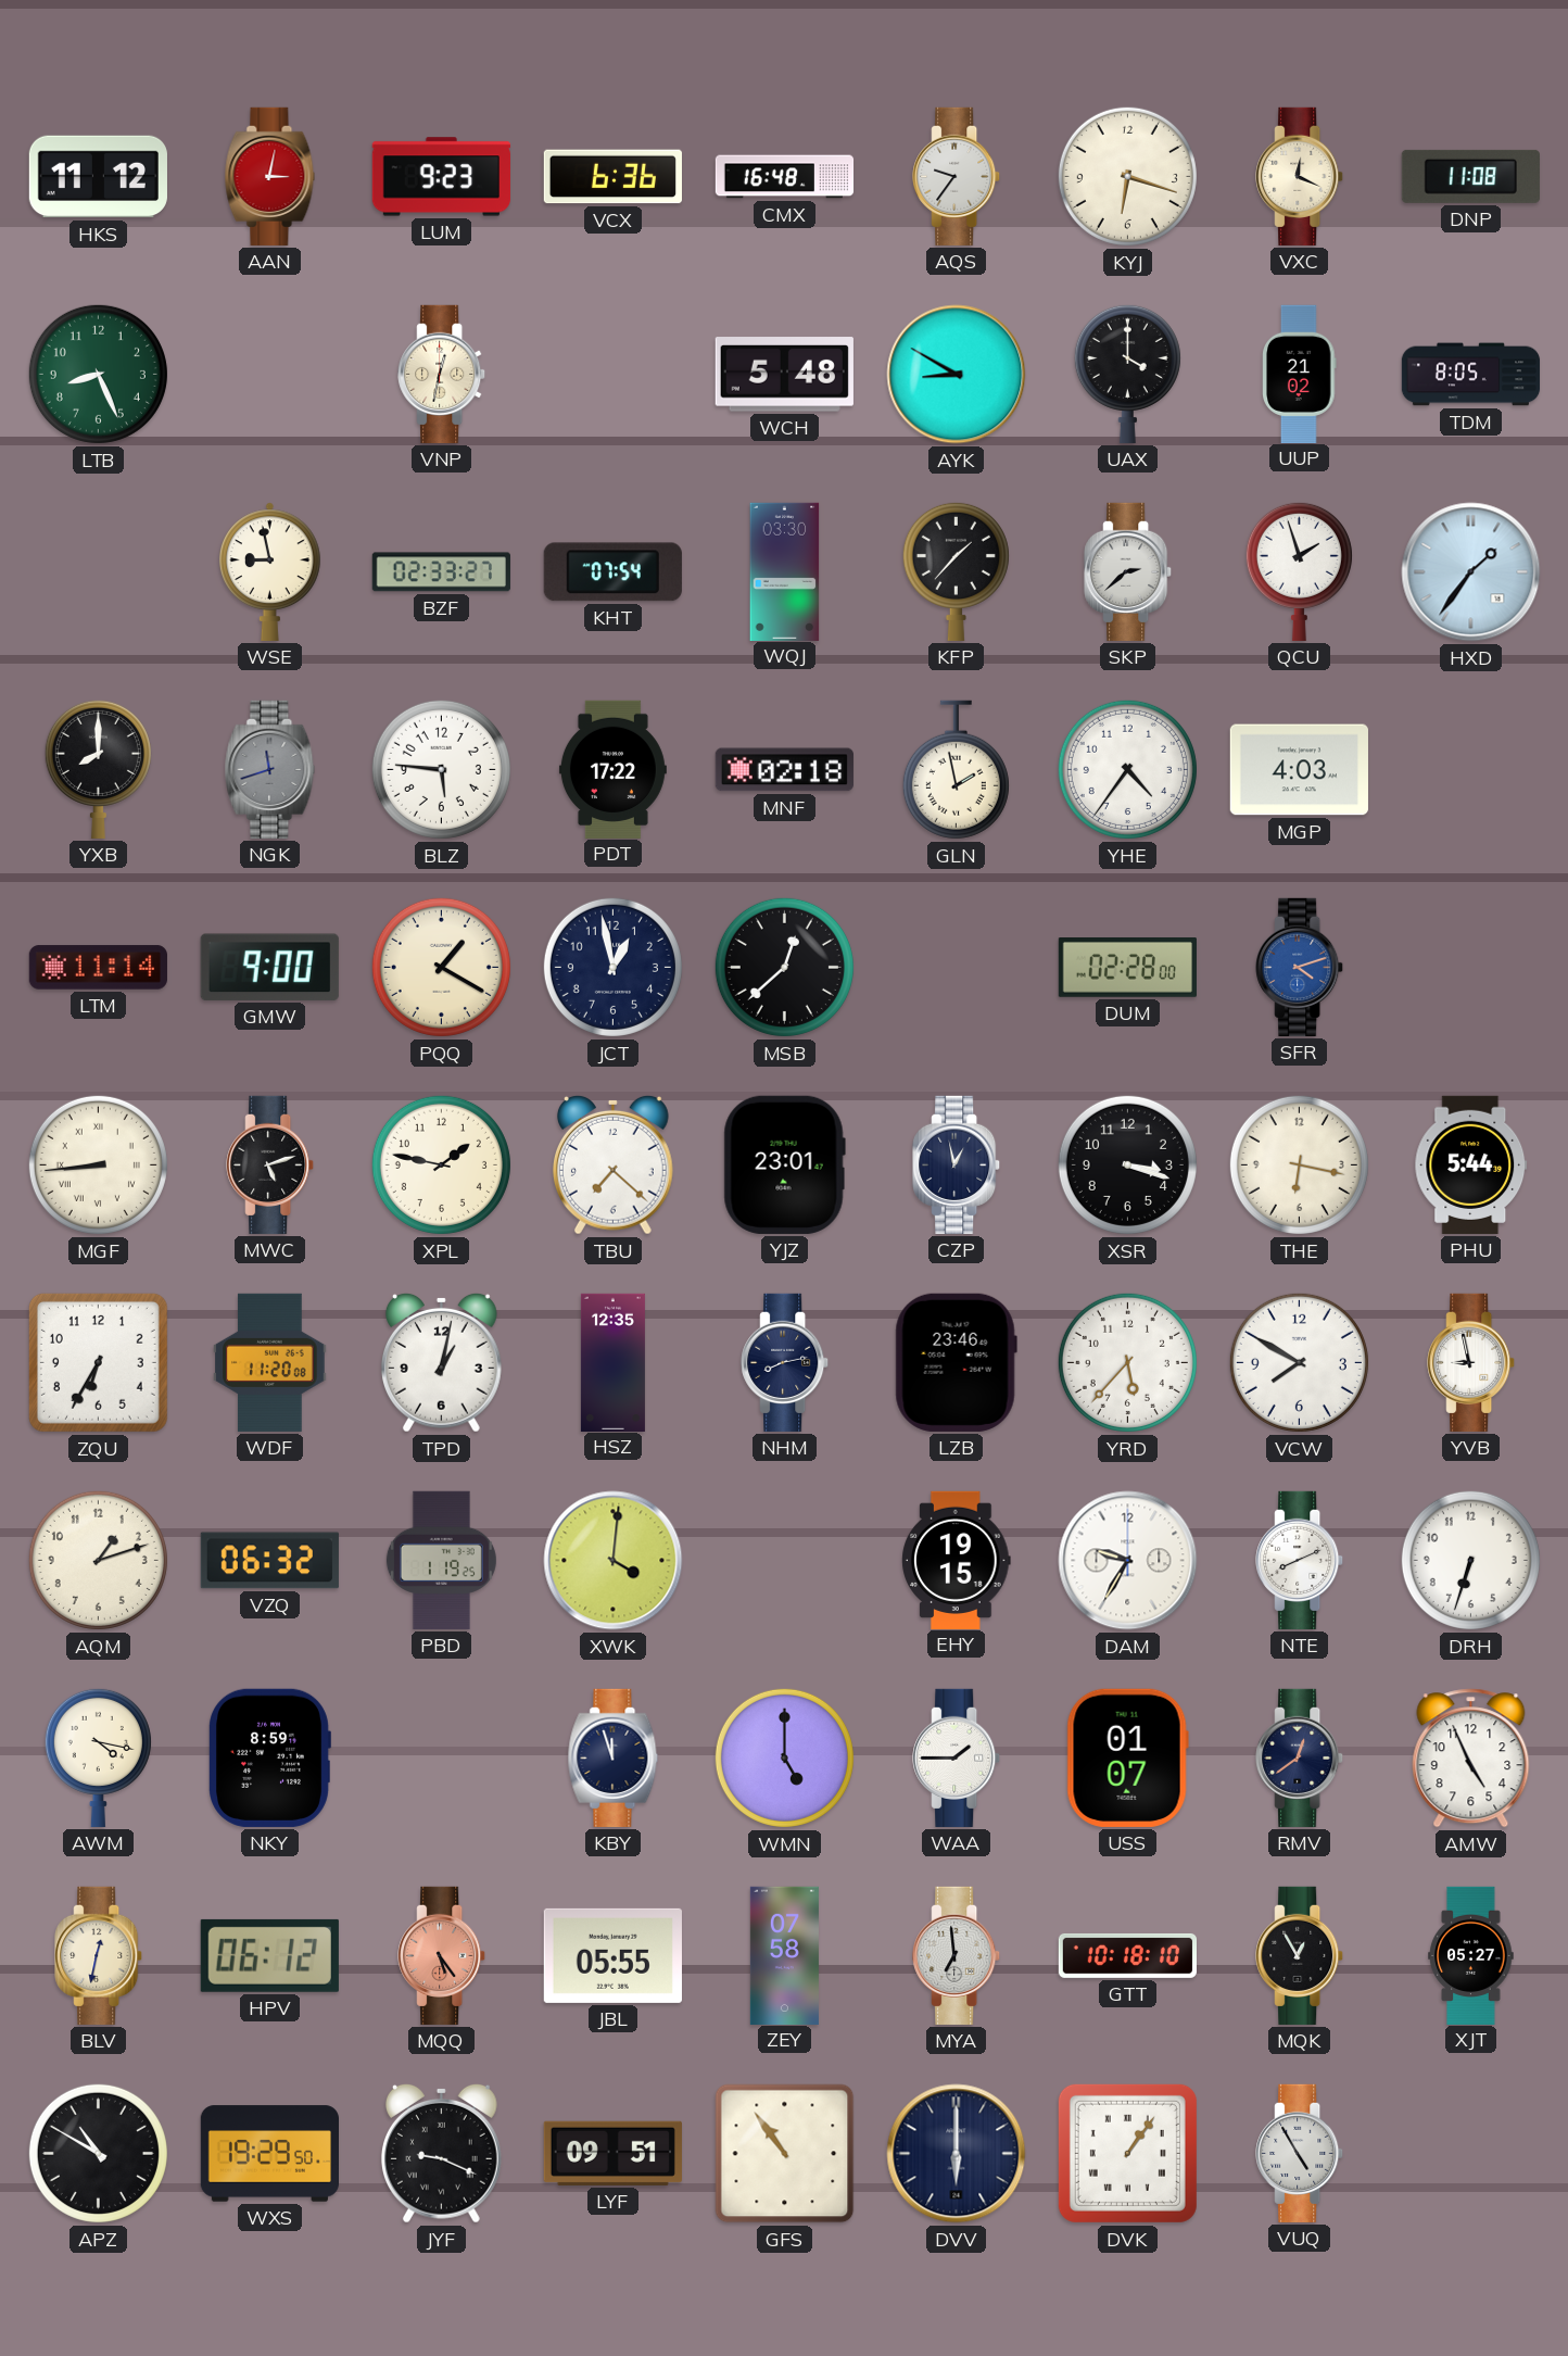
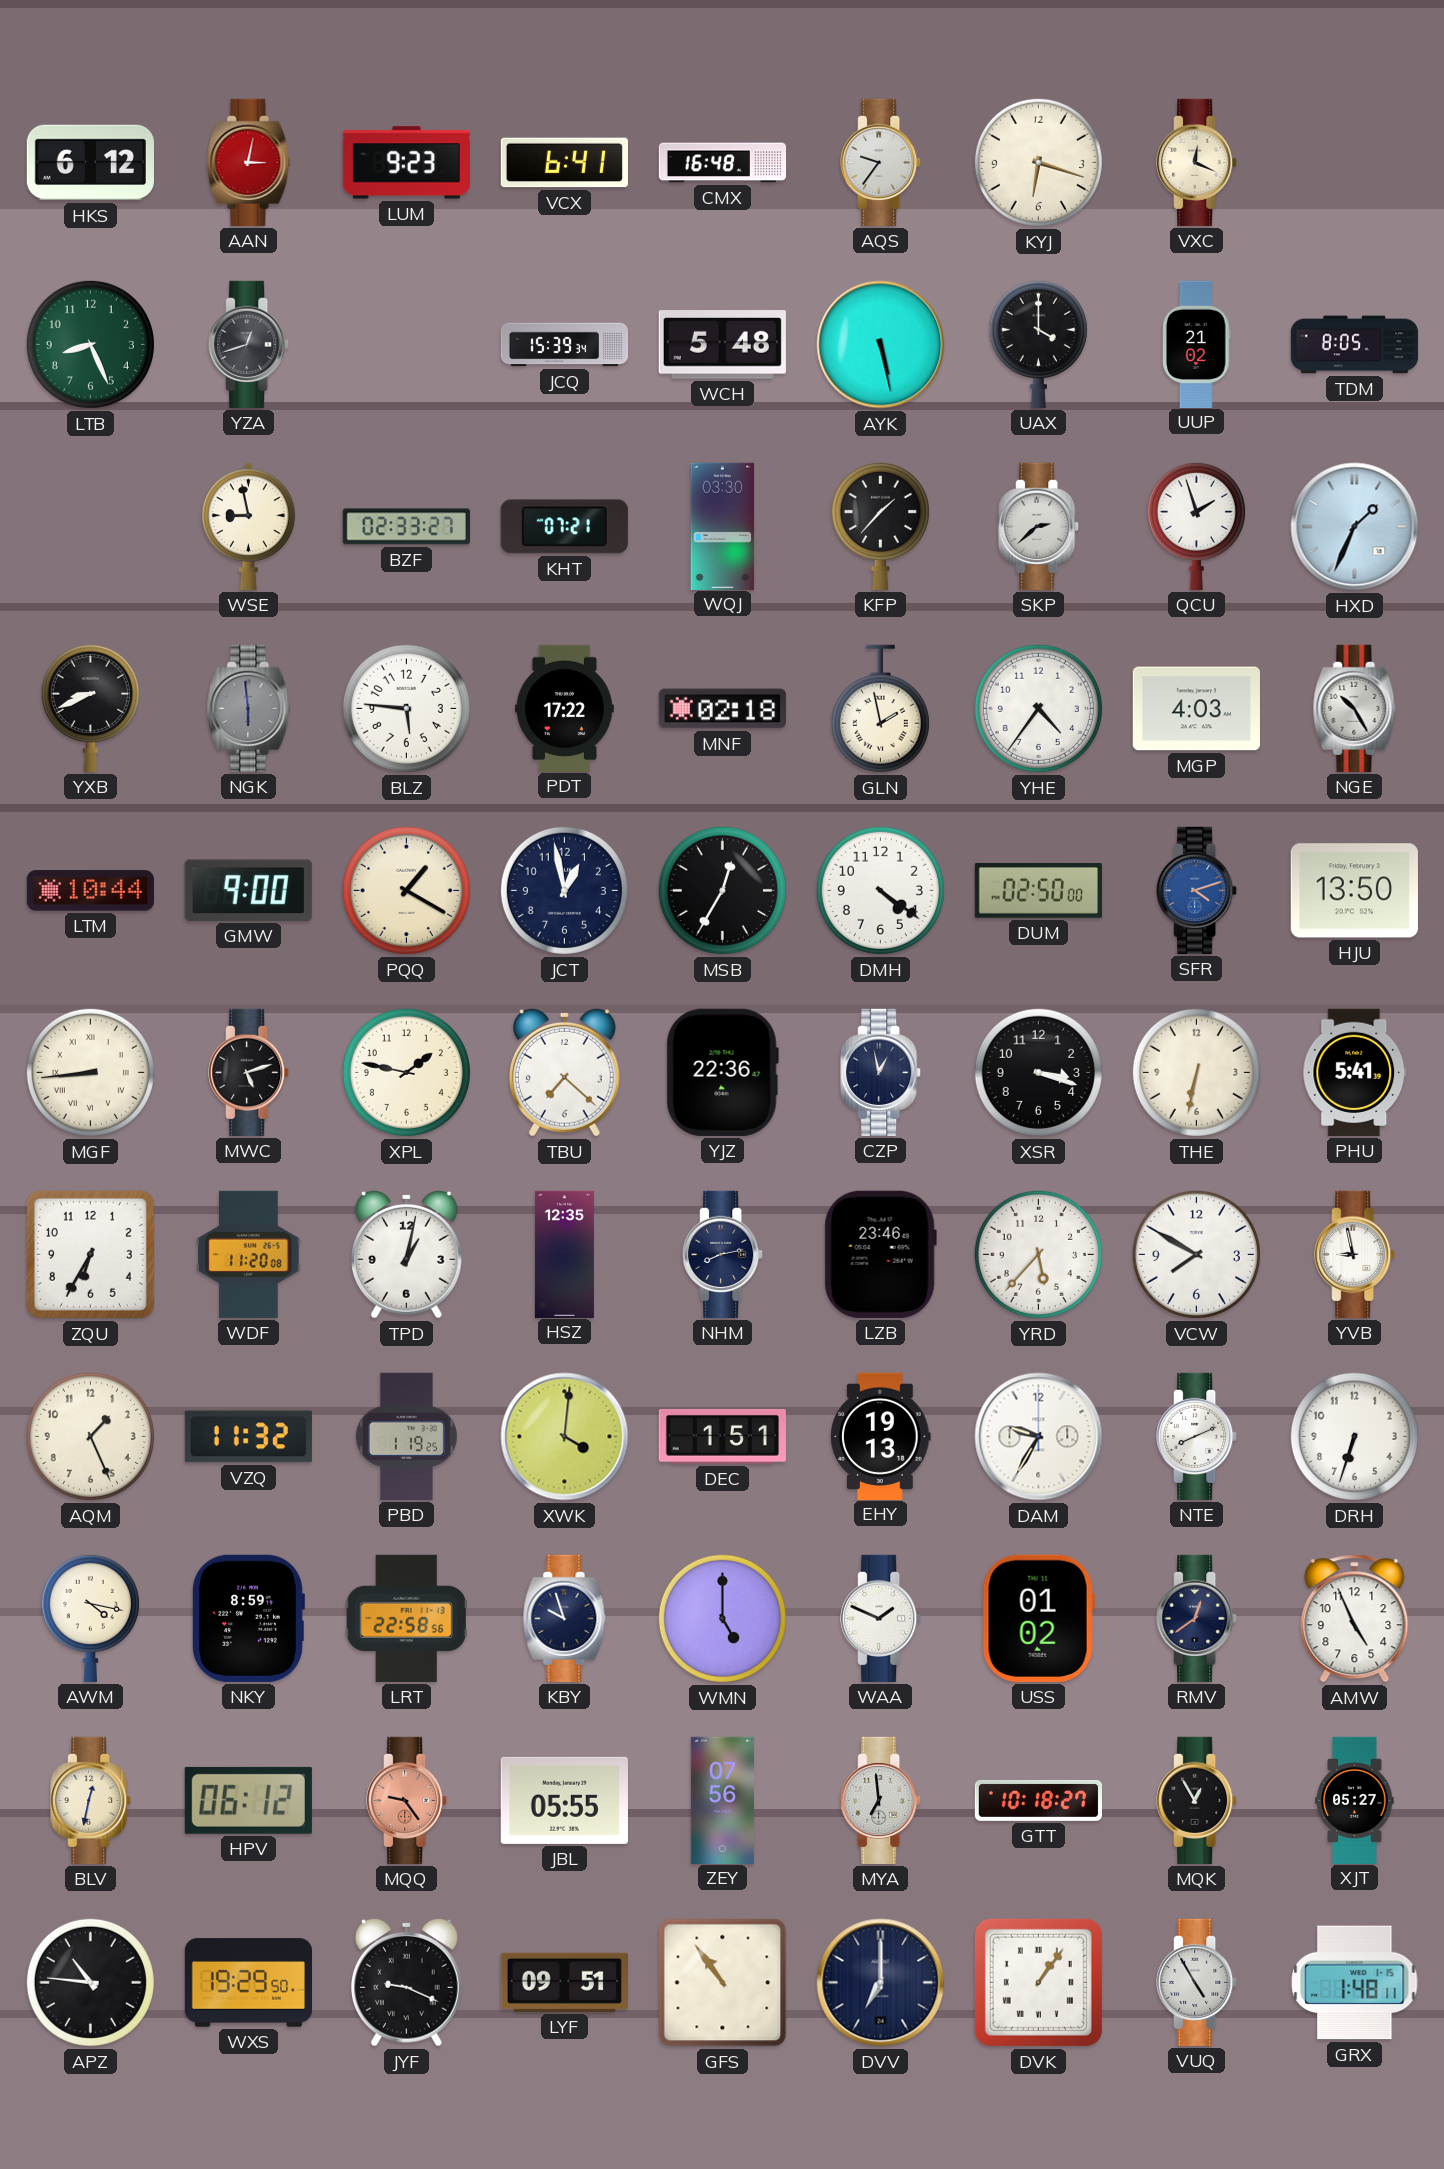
HKS: 11:12 -> 6:12 (90, 163)
VCX: 6:36 -> 6:41 (564, 163)
DNP: 11:08 -> none (1470, 176)
YZA: none -> 12:42 (249, 344)
VNP: 12:32 -> none (442, 374)
JCQ: none -> 15:39 (565, 345)
AYK: 8:50 -> 5:28 (881, 345)
KHT: 07:54 -> 07:21 (564, 527)
HXD: 1:36 -> 1:34 (1355, 527)
YXB: 8:00 -> 8:41 (90, 708)
NGK: 11:42 -> 5:59 (249, 708)
NGE: none -> 10:25 (1355, 708)
LTM: 11:14 -> 10:44 (90, 891)
MSB: 12:38 -> 12:35 (722, 890)
DMH: none -> 4:21 (880, 890)
DUM: 02:28 -> 02:50 (1038, 891)
HJU: none -> 13:50 (1354, 891)
YJZ: 23:01 -> 22:36 (722, 1072)
THE: 6:17 -> 6:32 (1196, 1072)
PHU: 5:44 -> 5:41 (1355, 1072)
AQM: 1:12 -> 1:26 (90, 1436)
VZQ: 06:32 -> 11:32 (248, 1437)
DEC: none -> 1:51 (722, 1436)
EHY: 19:15 -> 19:13 (881, 1436)
LRT: none -> 22:58 (406, 1618)
KBY: 11:57 -> 9:57 (565, 1618)
WAA: 1:45 -> 1:49 (881, 1618)
USS: 01:07 -> 01:02 (1038, 1618)
MQQ: 5:24 -> 9:24 (407, 1800)
ZEY: 07:58 -> 07:56 (722, 1800)
GTT: 10:18:10 -> 10:18:27 (1038, 1800)
APZ: 10:50 -> 10:46 (90, 1982)
DVV: 6:00 -> 7:00 (881, 1983)
GRX: none -> 1:48 (1355, 1983)
